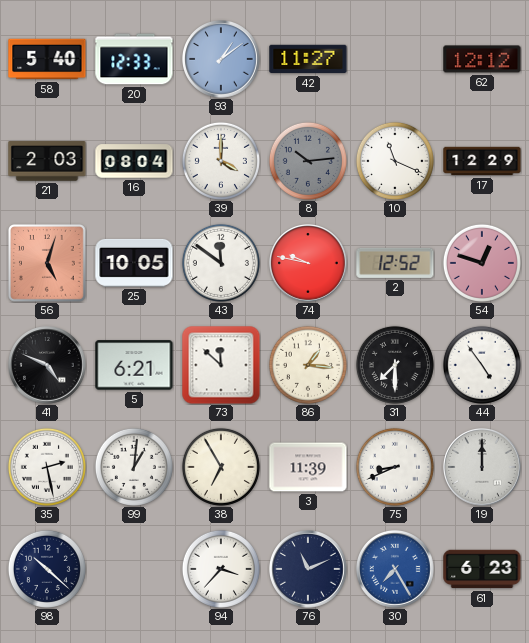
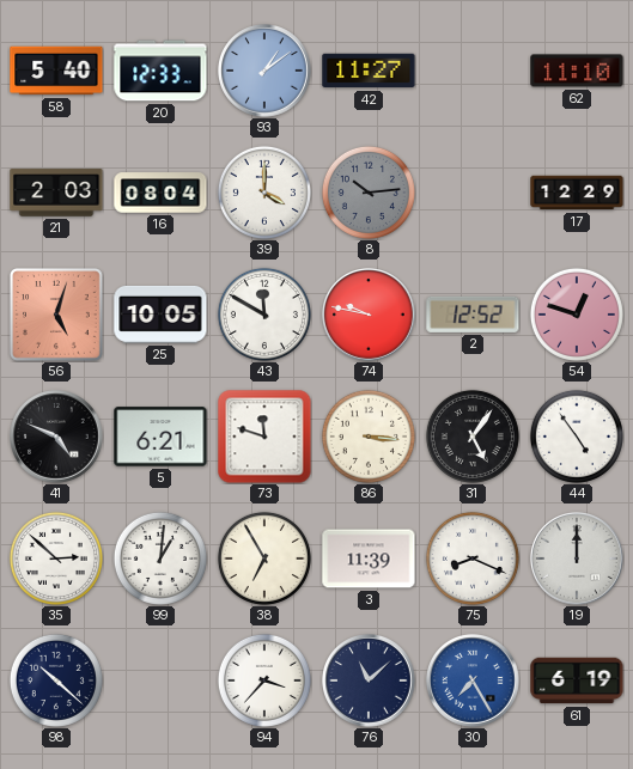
62: 12:12 -> 11:10 (577, 71)
10: 11:19 -> none (395, 161)
43: 11:51 -> 11:50 (264, 315)
73: 11:52 -> 11:48 (264, 437)
86: 1:16 -> 3:16 (369, 437)
31: 7:30 -> 5:06 (473, 437)
35: 2:28 -> 2:52 (56, 559)
75: 8:41 -> 8:19 (473, 559)
76: 11:11 -> 11:08 (370, 682)
61: 6:23 -> 6:19 (577, 680)
